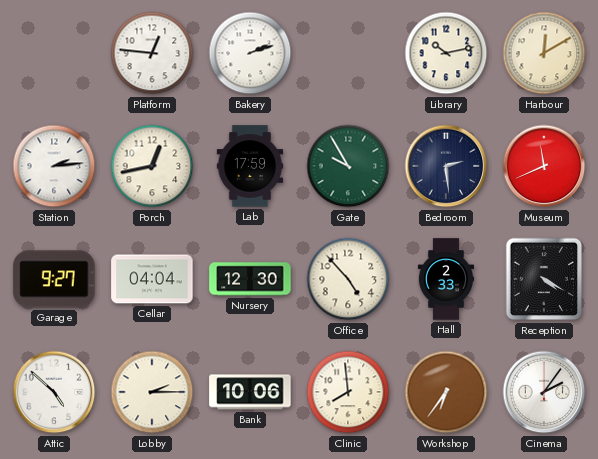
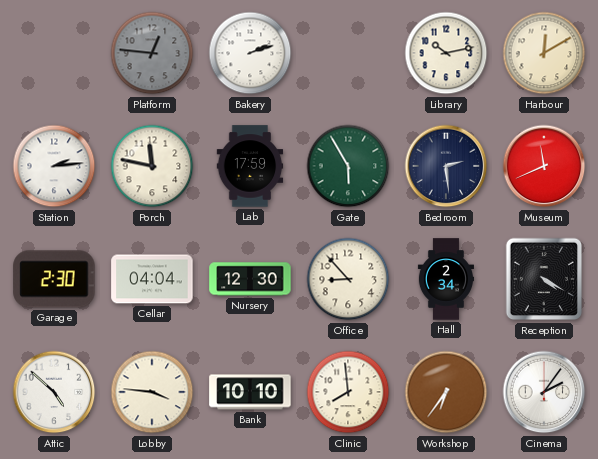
Platform dial: white -> grey (152, 53)
Porch: 12:43 -> 11:47 (152, 166)
Gate: 9:55 -> 5:55 (348, 166)
Garage: 9:27 -> 2:30 (54, 279)
Office: 4:53 -> 8:53 (348, 279)
Hall: 2:33 -> 2:34 (445, 279)
Lobby: 2:15 -> 3:46 (152, 392)
Bank: 10:06 -> 10:10 (250, 392)
